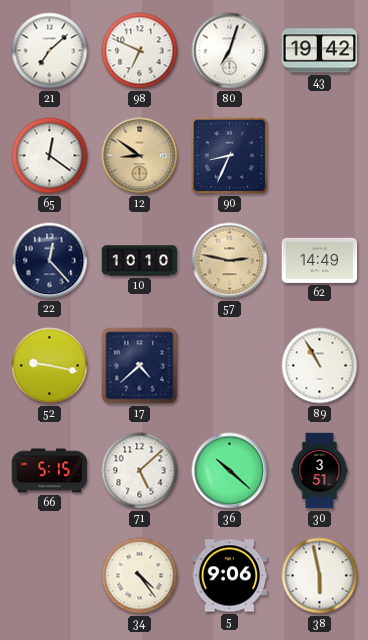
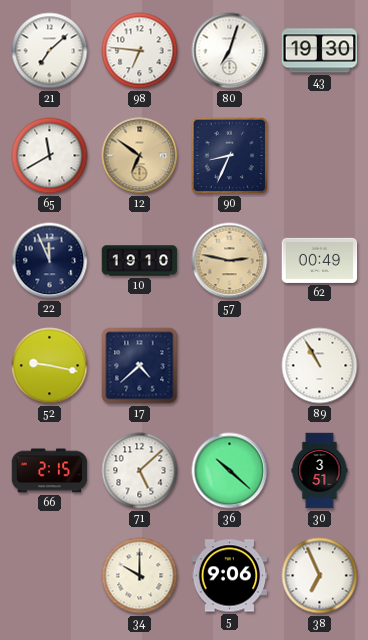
98: 6:49 -> 6:46 (140, 51)
43: 19:42 -> 19:30 (320, 51)
65: 12:21 -> 11:40 (50, 156)
12: 8:51 -> 6:51 (140, 156)
22: 12:23 -> 11:56 (50, 261)
10: 10:10 -> 19:10 (140, 261)
62: 14:49 -> 00:49 (320, 260)
66: 5:15 -> 2:15 (50, 471)
34: 4:24 -> 10:00 (140, 576)
38: 5:58 -> 6:56 (320, 576)
